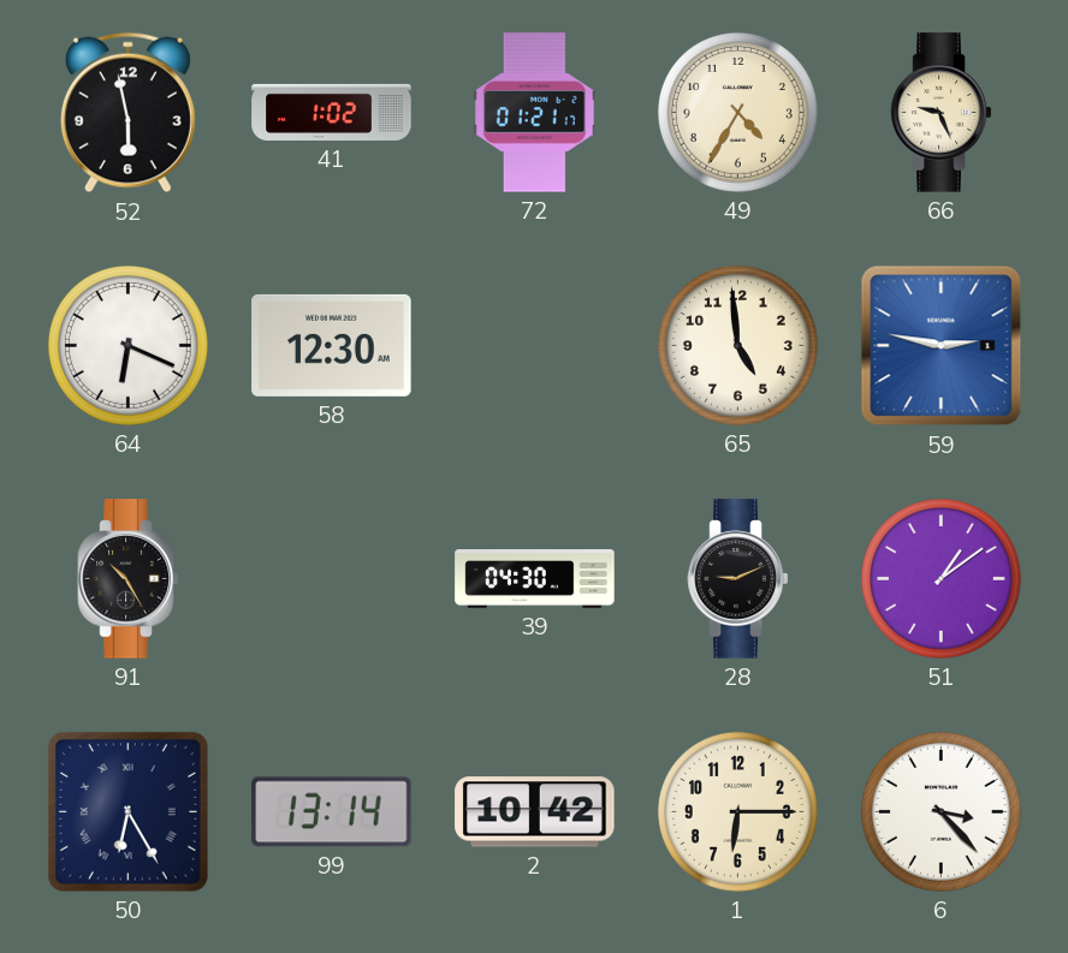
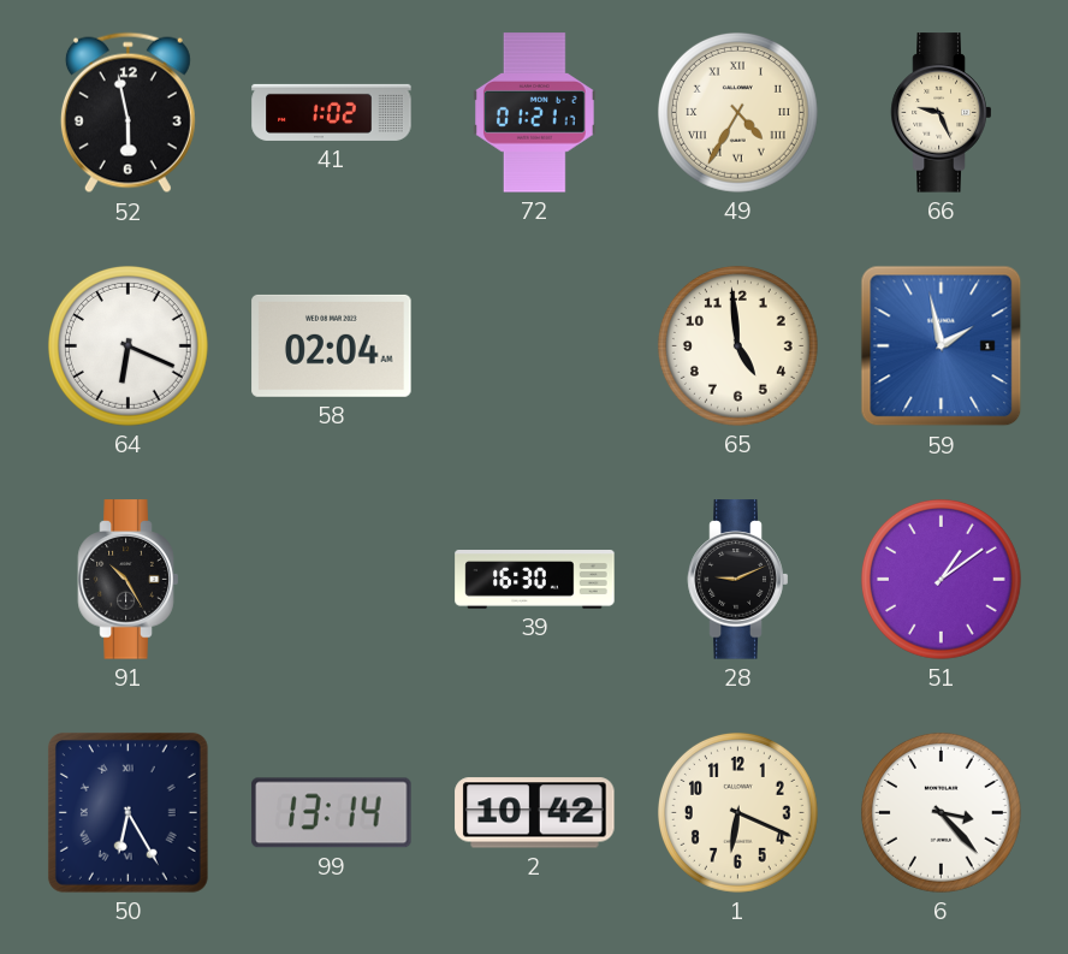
49 numerals: Arabic -> Roman (737, 112)
58: 12:30 -> 02:04 (332, 345)
59: 2:47 -> 1:58 (942, 346)
39: 04:30 -> 16:30 (535, 580)
1: 6:15 -> 6:19 (737, 812)
